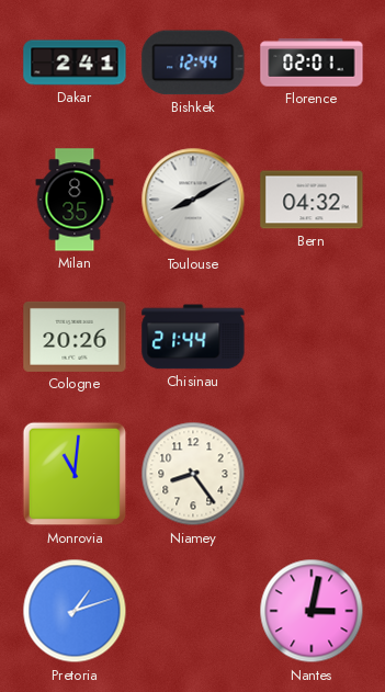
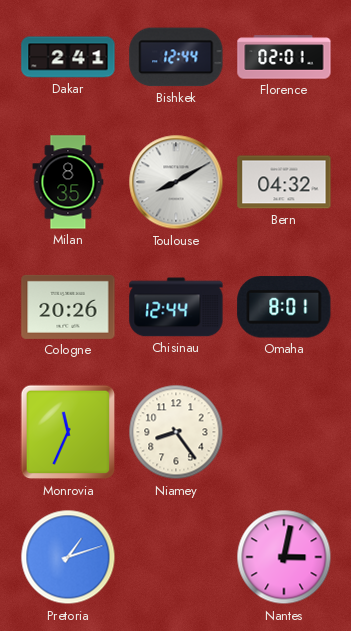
Chisinau: 21:44 -> 12:44 (176, 307)
Omaha: none -> 8:01 (284, 307)
Monrovia: 11:01 -> 11:34 (68, 432)
